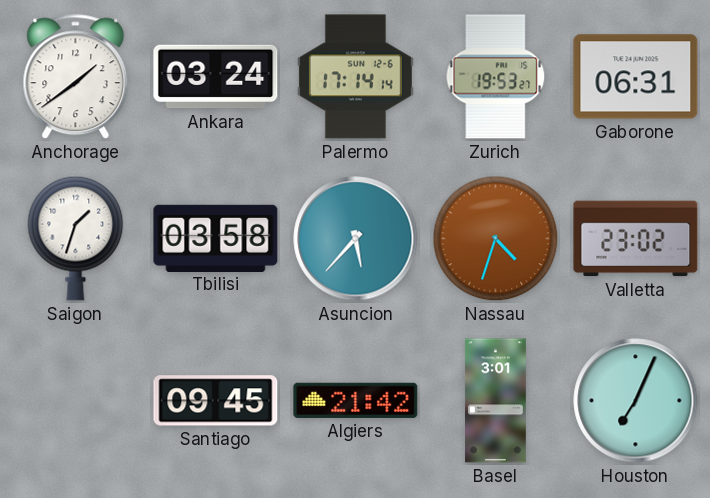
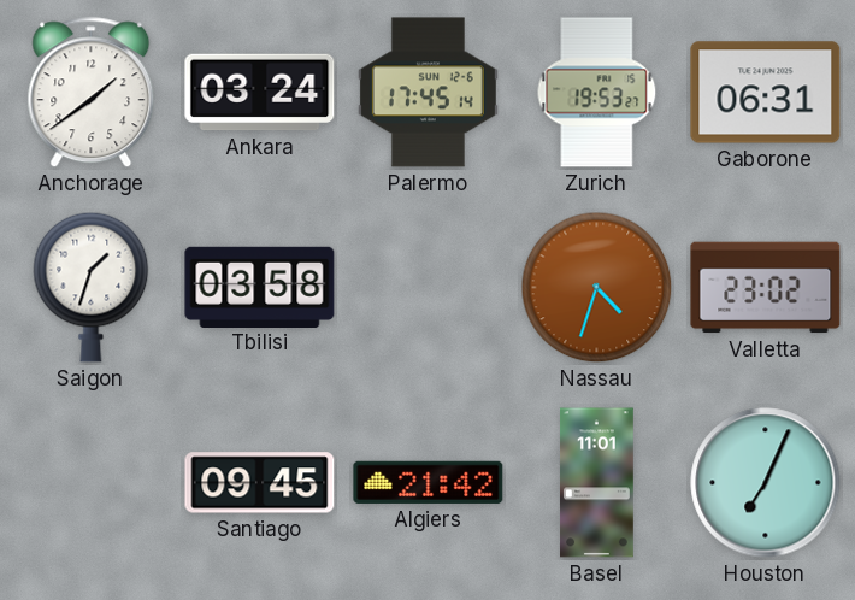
Palermo: 17:14 -> 17:45 (427, 93)
Asuncion: 5:37 -> none (356, 239)
Basel: 3:01 -> 11:01 (597, 483)
